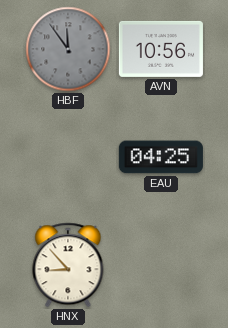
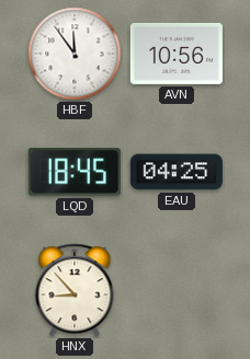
HBF dial: grey -> white (75, 54)
LQD: none -> 18:45 (75, 172)
